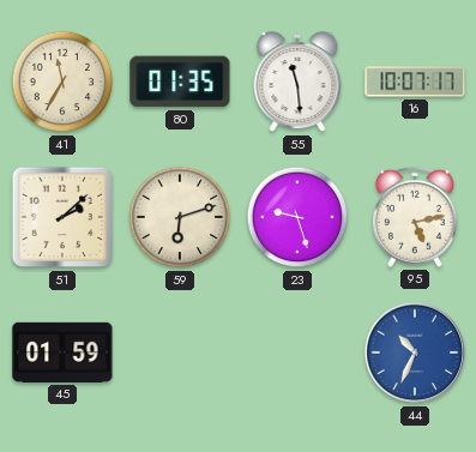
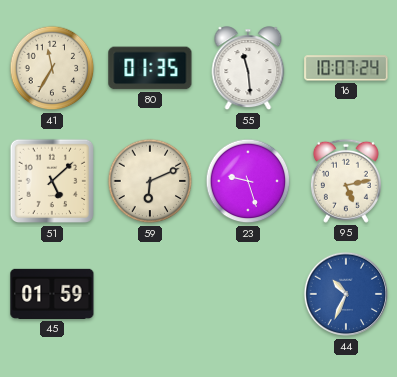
16: 10:07:17 -> 10:07:24 (346, 68)
51: 2:08 -> 5:08 (52, 181)
59: 6:12 -> 6:11 (150, 181)
